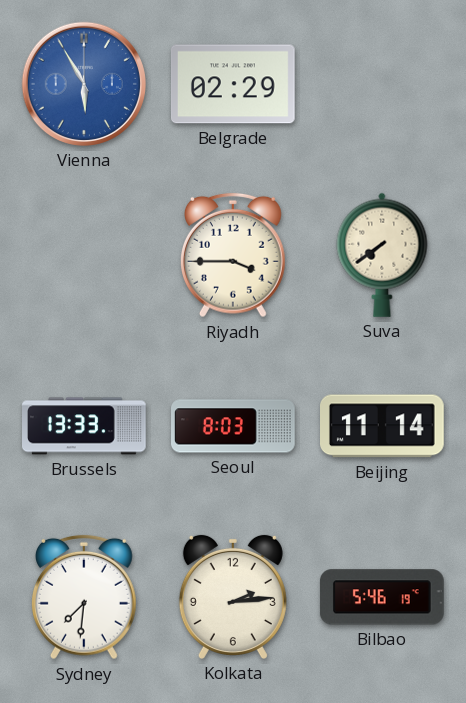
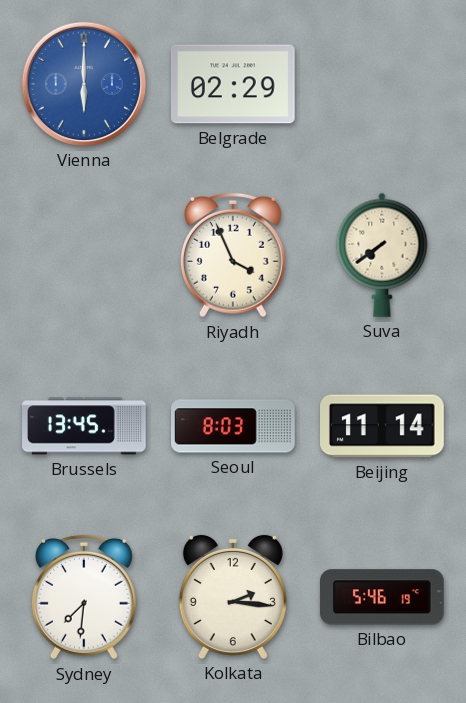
Vienna: 5:55 -> 6:00 (84, 84)
Riyadh: 3:45 -> 3:56 (233, 255)
Brussels: 13:33 -> 13:45 (85, 426)
Kolkata: 2:14 -> 2:16 (233, 597)
